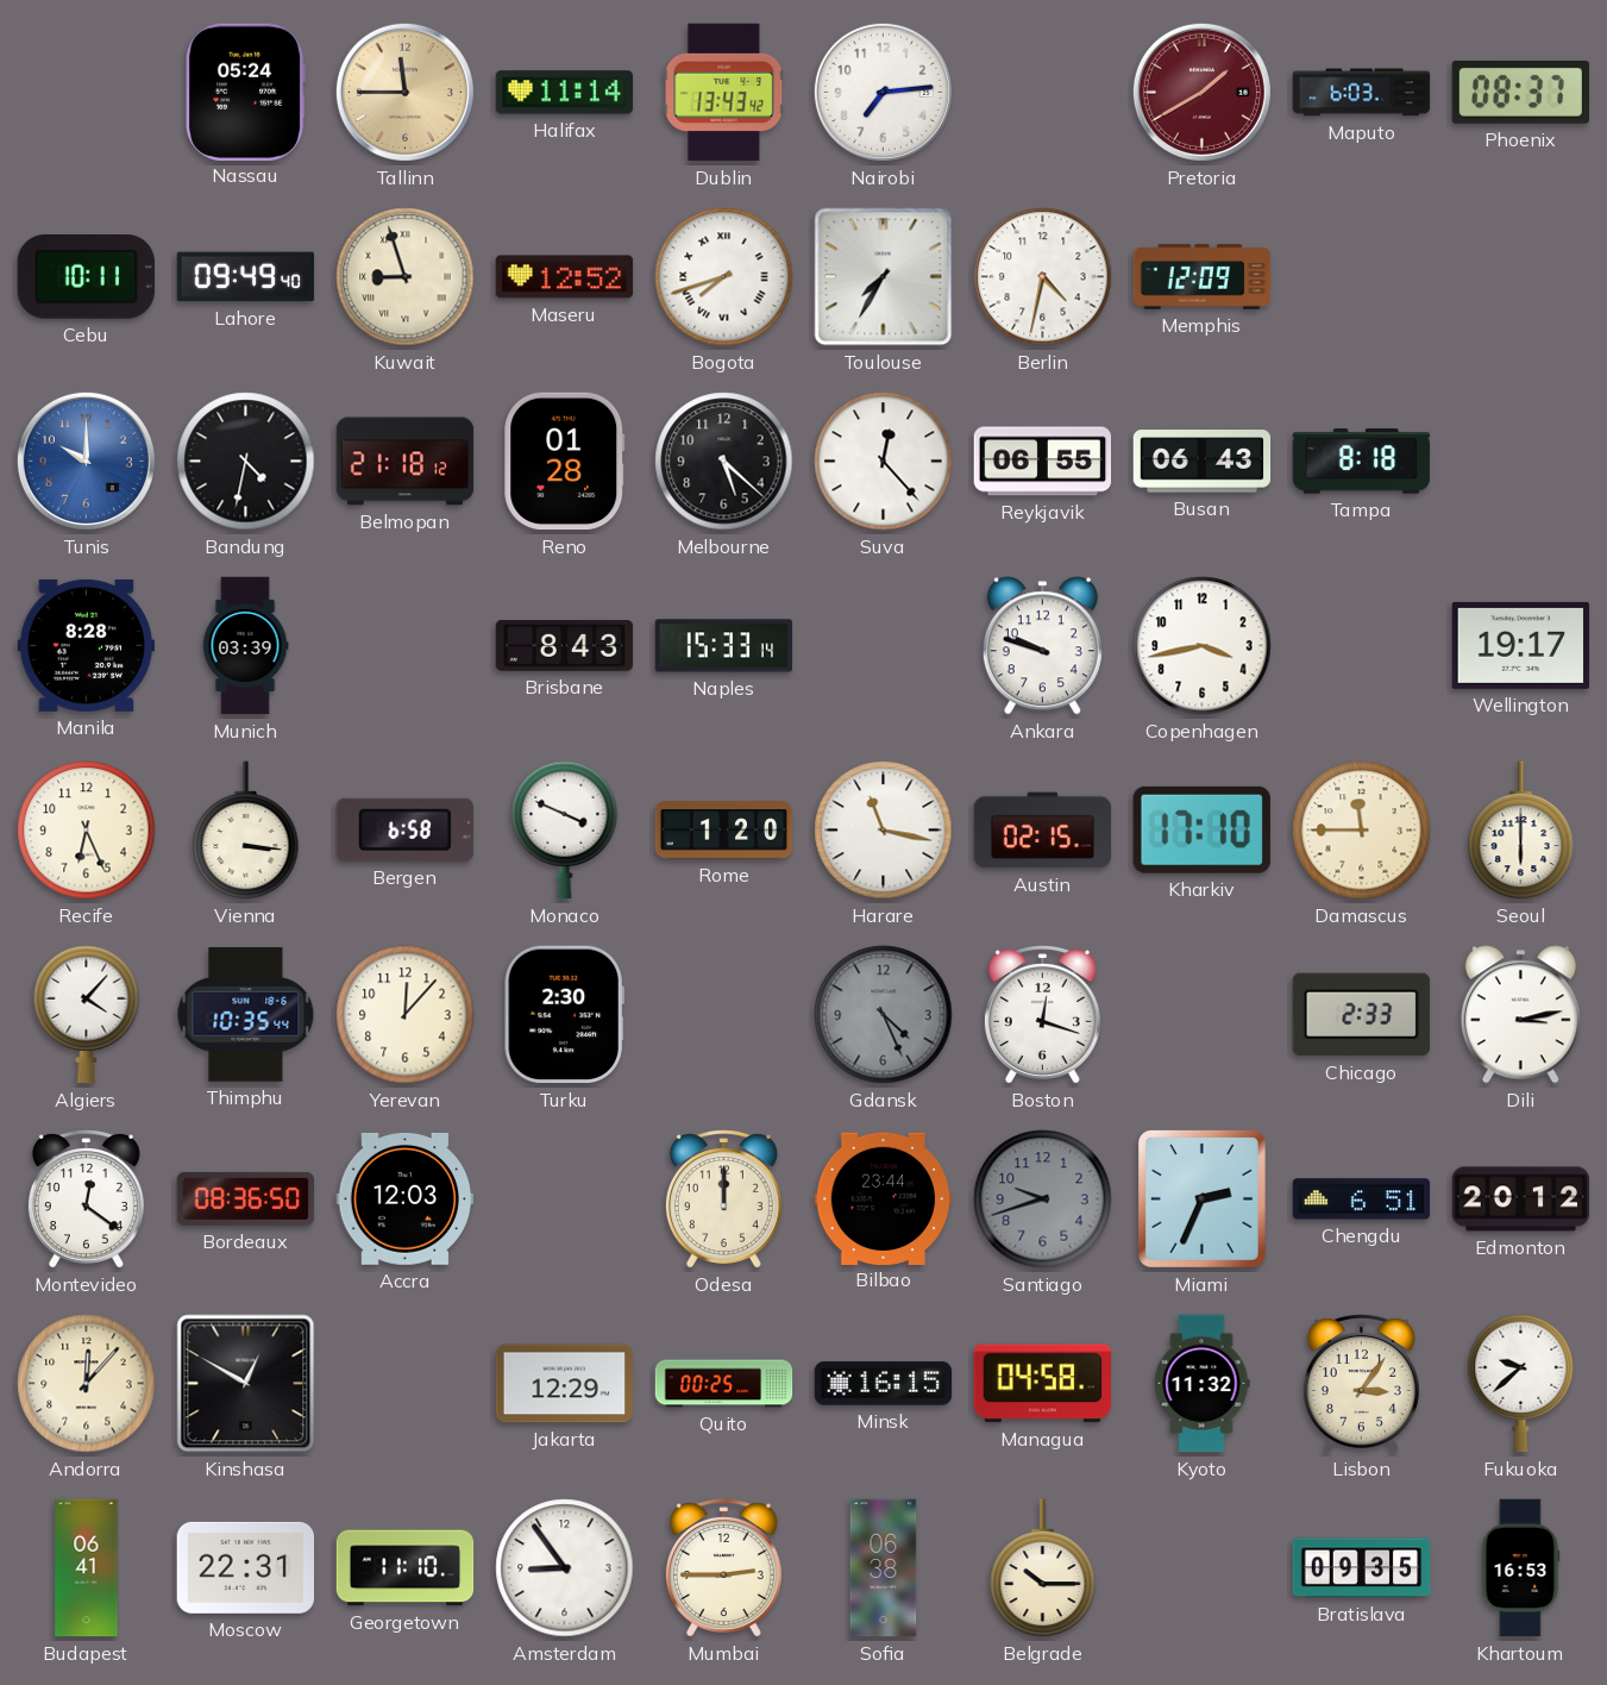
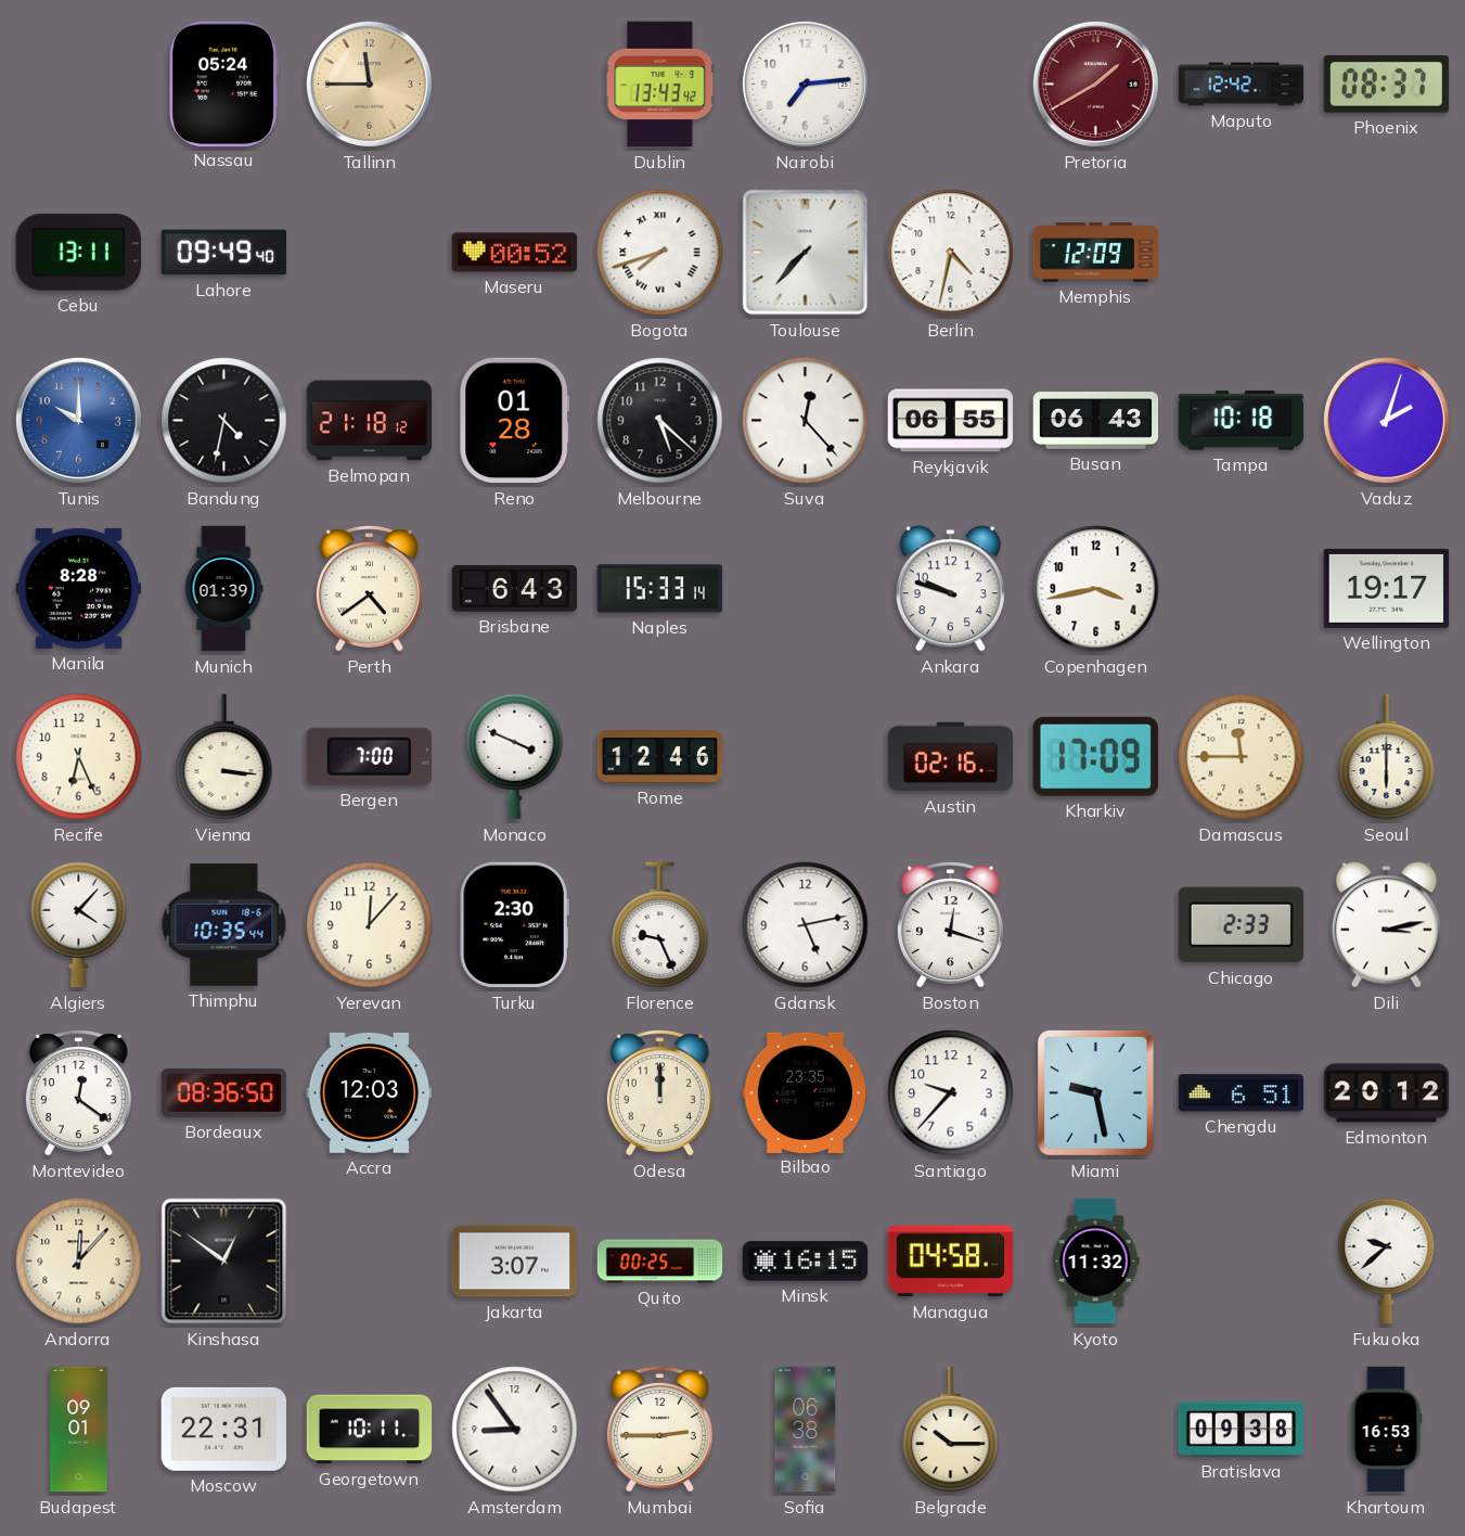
Halifax: 11:14 -> none (565, 93)
Maputo: 6:03 -> 12:42 (1242, 85)
Cebu: 10:11 -> 13:11 (78, 253)
Kuwait: 8:57 -> none (406, 277)
Maseru: 12:52 -> 00:52 (515, 253)
Toulouse: 7:35 -> 7:37 (806, 253)
Tampa: 8:18 -> 10:18 (1242, 421)
Vaduz: none -> 2:03 (1386, 420)
Munich: 03:39 -> 01:39 (223, 589)
Perth: none -> 4:39 (369, 589)
Brisbane: 8:43 -> 6:43 (515, 589)
Bergen: 6:58 -> 7:00 (369, 756)
Rome: 1:20 -> 12:46 (660, 757)
Harare: 11:17 -> none (884, 831)
Austin: 02:15 -> 02:16 (951, 757)
Kharkiv: 17:10 -> 17:09 (1095, 756)
Florence: none -> 9:26 (660, 925)
Gdansk: 4:26 -> 5:13 (806, 925)
Gdansk dial: grey -> white (806, 925)
Bilbao: 23:44 -> 23:35 (806, 1092)
Santiago: 9:42 -> 9:37 (951, 1093)
Santiago dial: grey -> white (951, 1093)
Miami: 2:34 -> 9:28 (1095, 1092)
Kinshasa: 12:50 -> 12:51 (224, 1262)
Jakarta: 12:29 -> 3:07 (515, 1262)
Lisbon: 3:06 -> none (1361, 1384)
Budapest: 06:41 -> 09:01 (79, 1430)
Georgetown: 11:10 -> 10:11 (370, 1430)
Bratislava: 09:35 -> 09:38 (1242, 1430)
